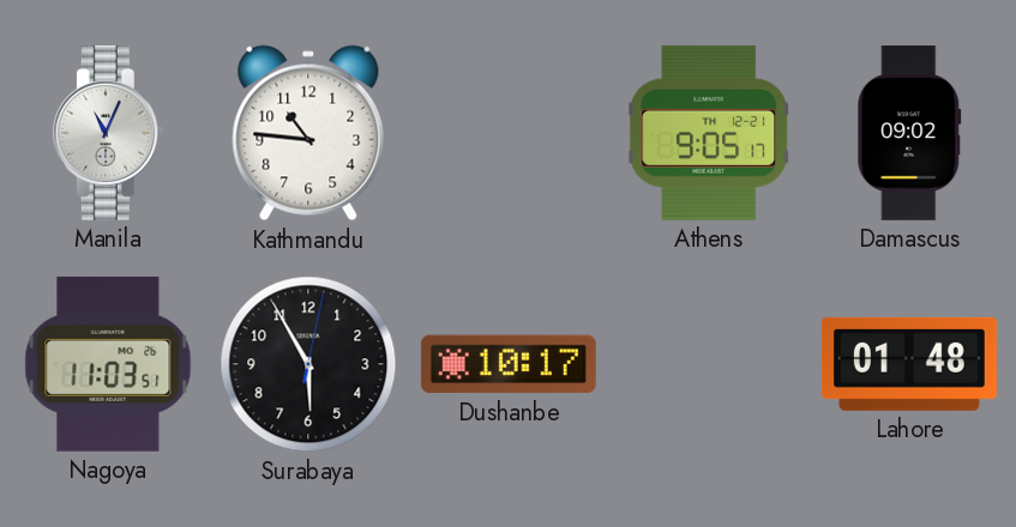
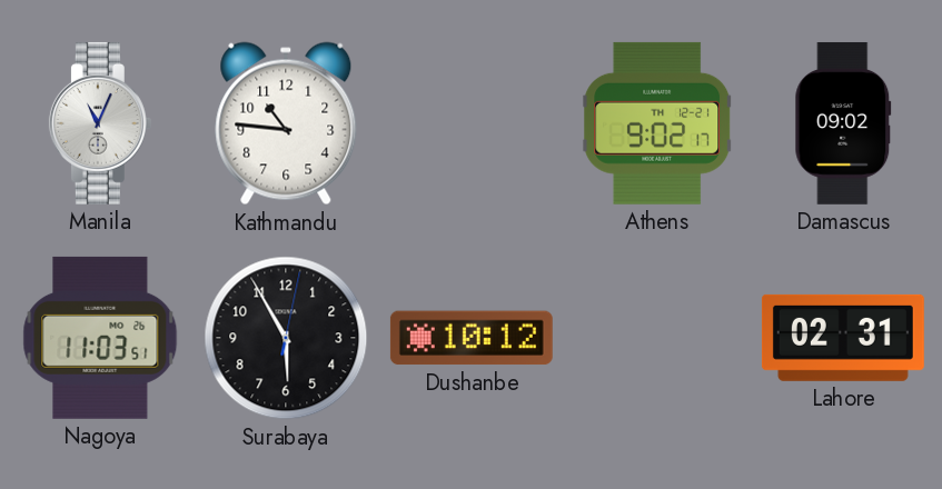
Athens: 9:05 -> 9:02 (658, 123)
Dushanbe: 10:17 -> 10:12 (472, 338)
Lahore: 01:48 -> 02:31 (843, 338)
